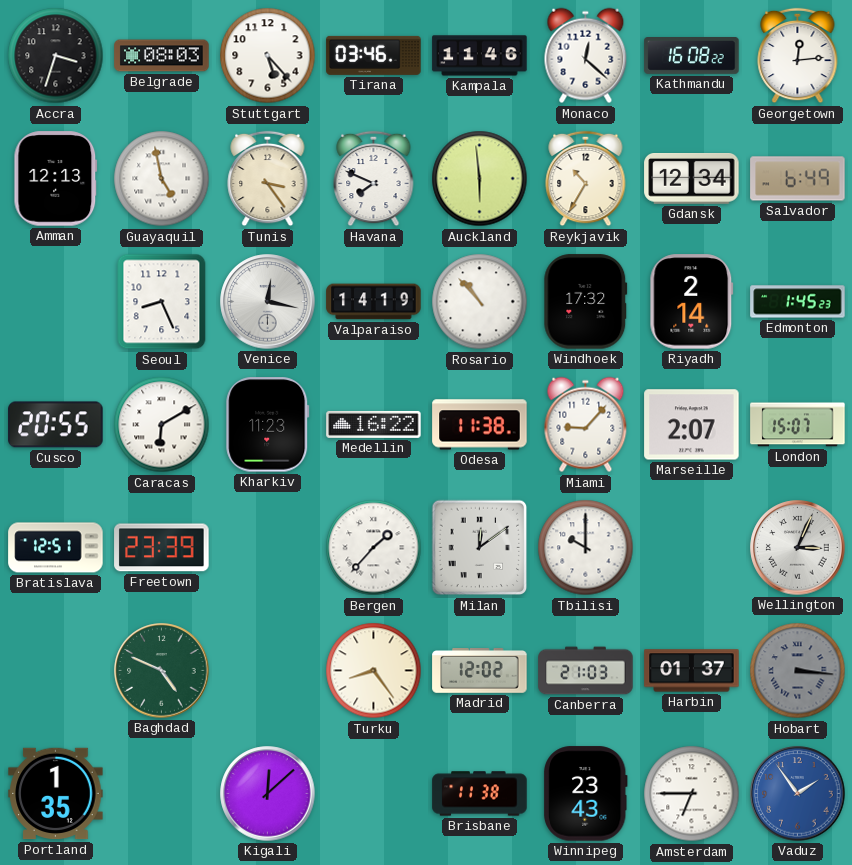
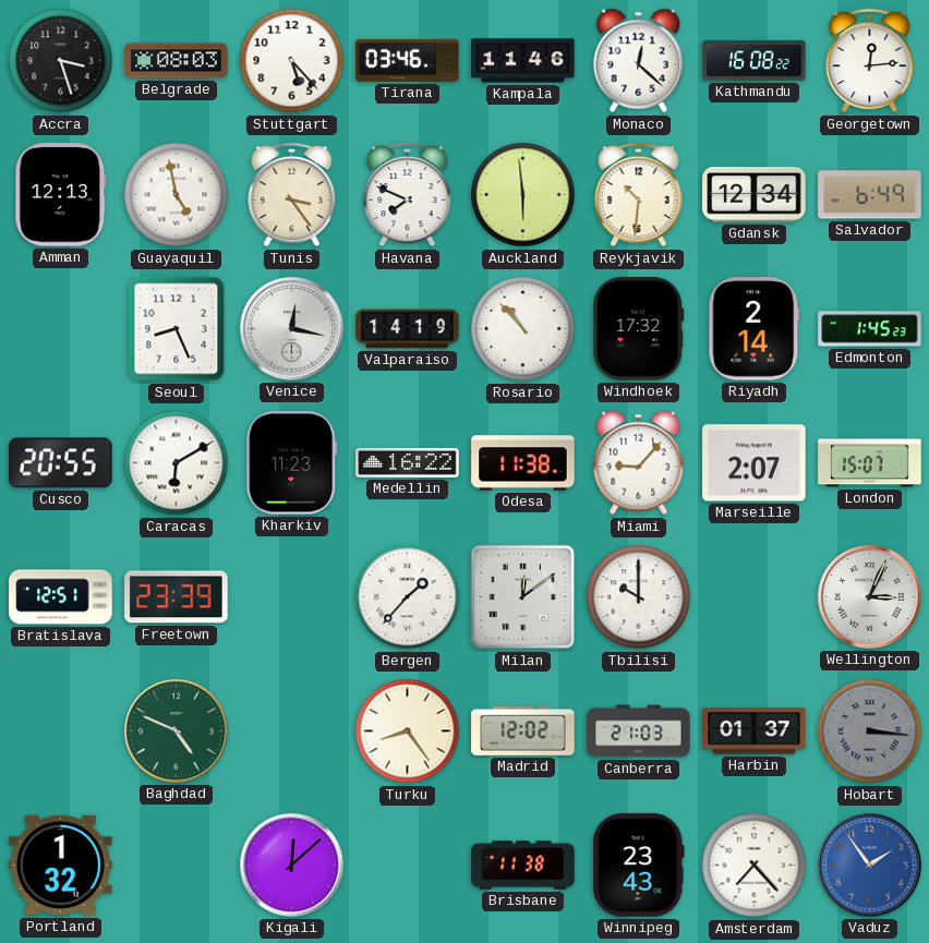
Accra: 3:33 -> 3:27 (61, 61)
Reykjavik: 10:35 -> 10:31 (639, 195)
Portland: 1:35 -> 1:32 (61, 866)
Amsterdam: 6:45 -> 7:23 (755, 866)
